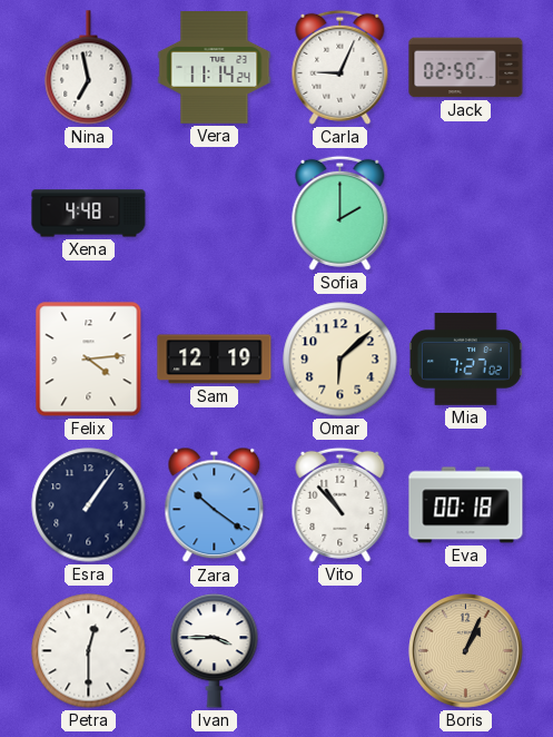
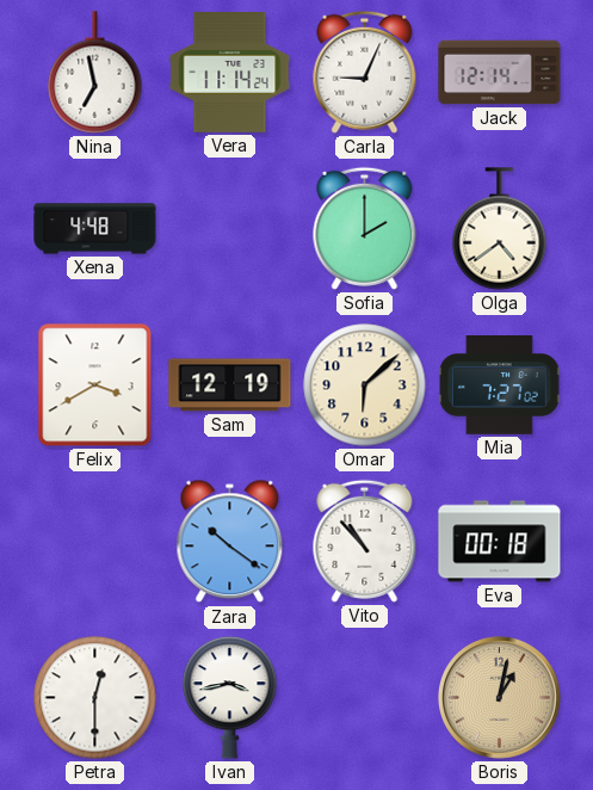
Jack: 02:50 -> 12:14 (500, 73)
Olga: none -> 4:39 (500, 229)
Felix: 4:14 -> 3:40 (95, 385)
Esra: 1:06 -> none (89, 505)
Ivan: 3:45 -> 3:43 (230, 698)
Boris: 1:04 -> 1:02 (500, 698)
